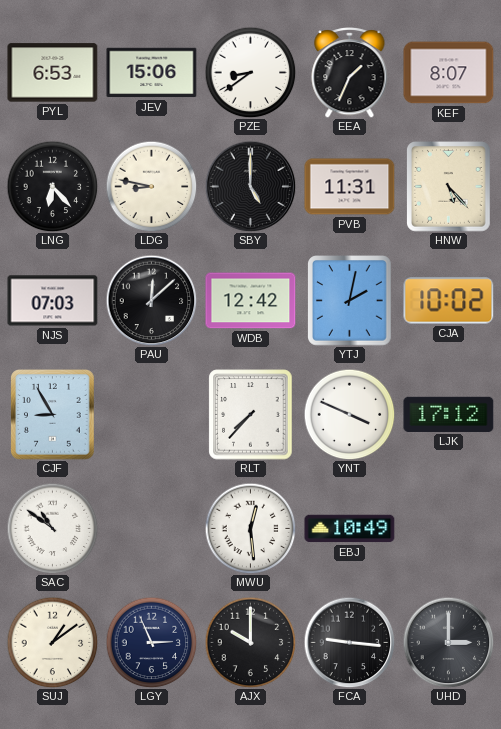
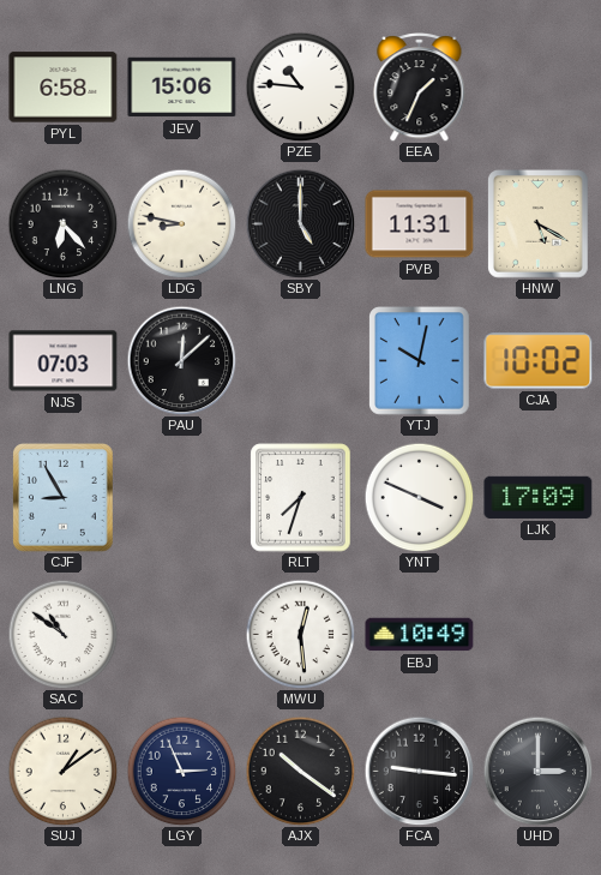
PYL: 6:53 -> 6:58 (64, 88)
PZE: 8:39 -> 10:46 (300, 86)
KEF: 8:07 -> none (449, 73)
HNW: 5:23 -> 5:20 (539, 224)
WDB: 12:42 -> none (251, 301)
YTJ: 2:02 -> 10:02 (420, 361)
RLT: 7:37 -> 7:33 (301, 498)
LJK: 17:12 -> 17:09 (539, 497)
AJX: 10:00 -> 10:21 (300, 771)
